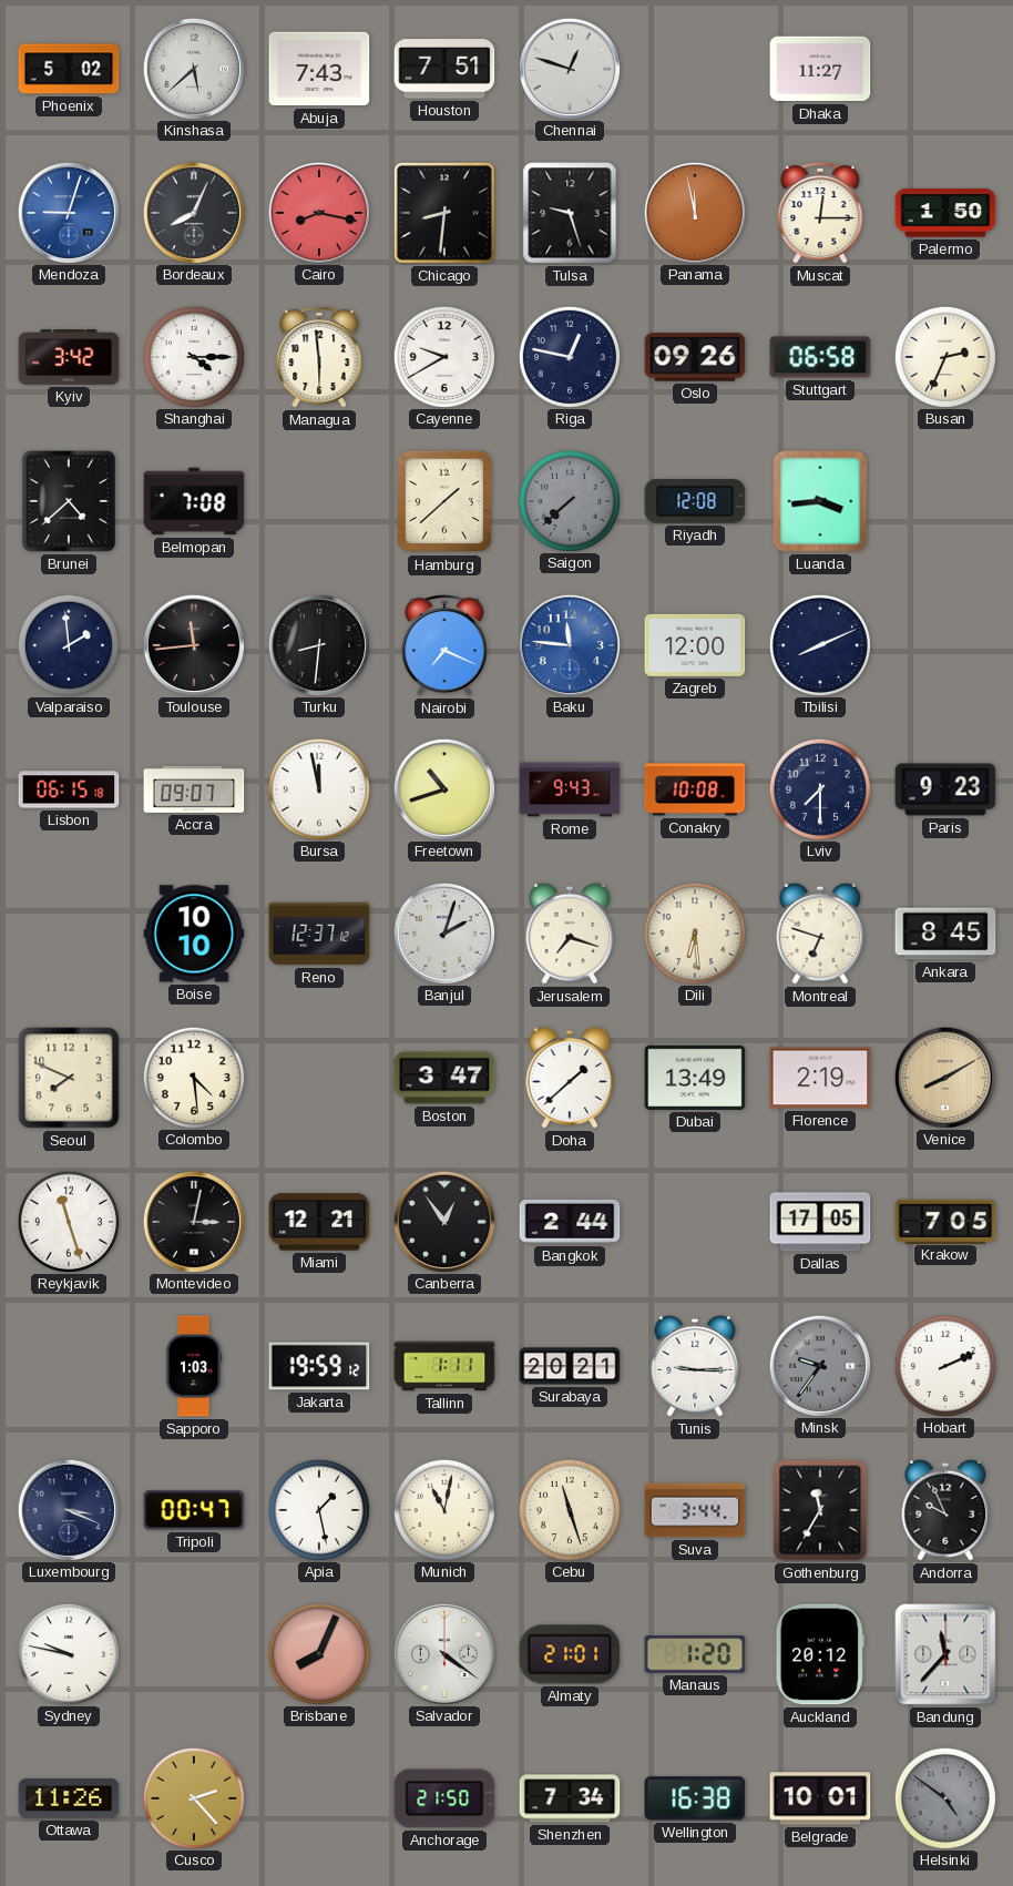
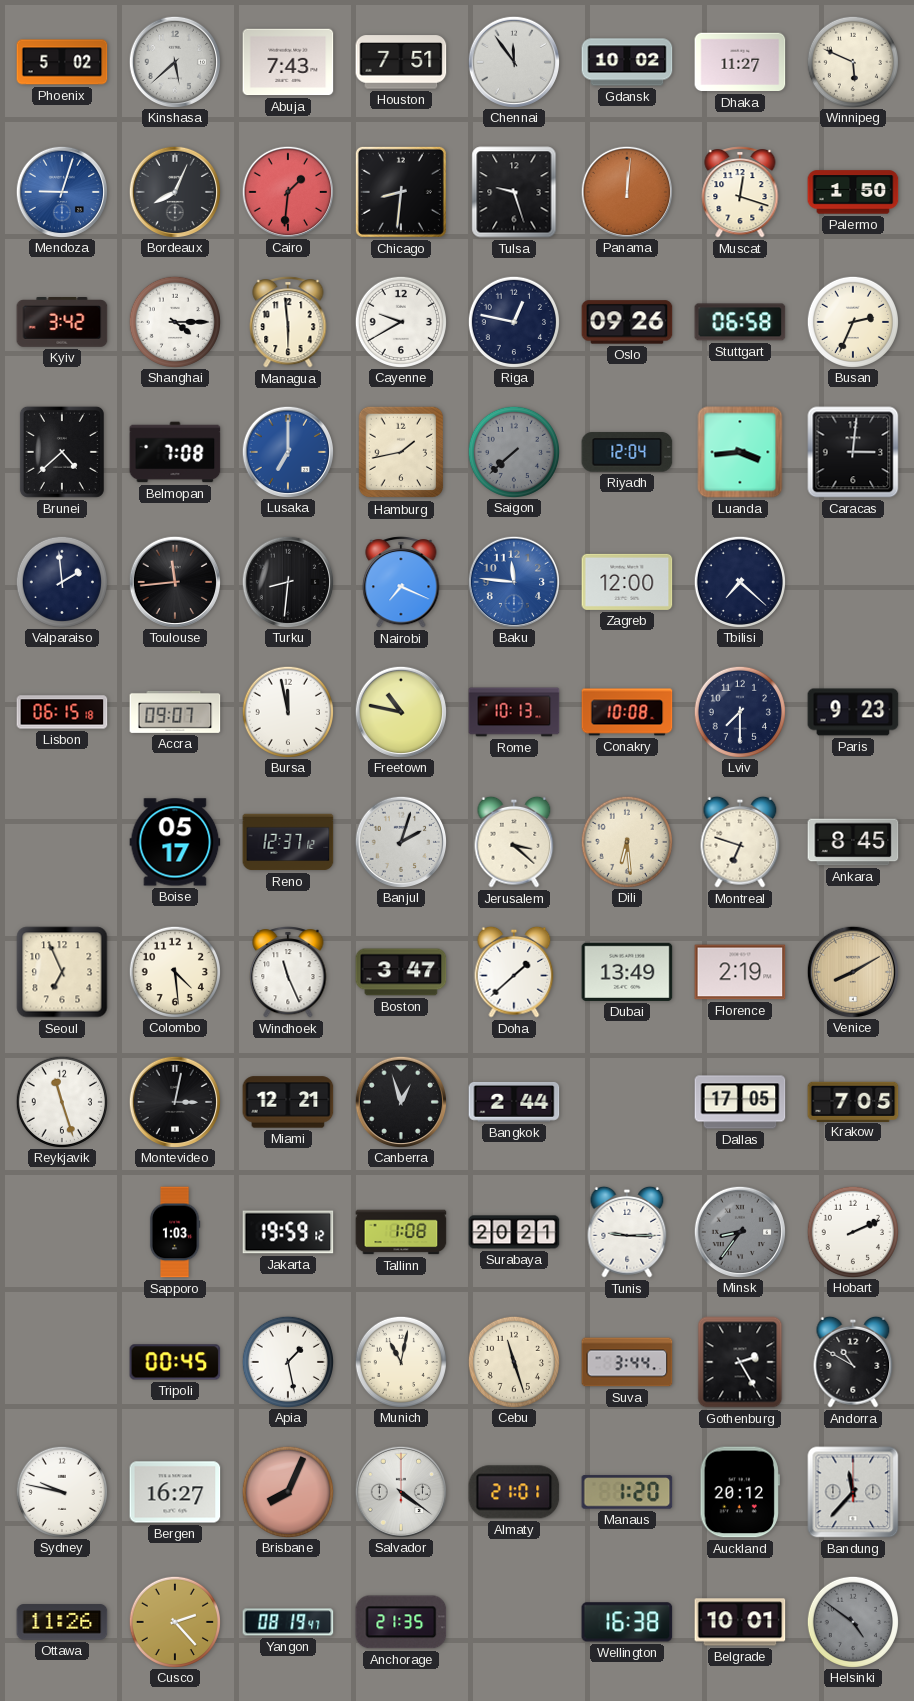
Chennai: 12:48 -> 11:54 (513, 61)
Gdansk: none -> 10:02 (627, 62)
Winnipeg: none -> 5:49 (852, 61)
Cairo: 8:17 -> 1:31 (287, 191)
Panama: 11:58 -> 12:01 (626, 191)
Muscat: 12:15 -> 12:18 (740, 193)
Lusaka: none -> 7:00 (287, 451)
Hamburg: 1:38 -> 1:43 (401, 452)
Riyadh: 12:08 -> 12:04 (627, 452)
Caracas: none -> 3:01 (853, 452)
Tbilisi: 8:11 -> 7:22 (739, 581)
Freetown: 10:42 -> 10:47 (400, 711)
Rome: 9:43 -> 10:13 (514, 712)
Boise: 10:10 -> 05:17 (175, 842)
Jerusalem: 7:18 -> 3:22 (514, 842)
Seoul: 7:49 -> 6:56 (62, 972)
Windhoek: none -> 11:26 (288, 973)
Canberra: 12:54 -> 12:57 (400, 1101)
Tallinn: 1:11 -> 1:08 (401, 1232)
Minsk: 9:36 -> 8:36 (739, 1231)
Luxembourg: 3:19 -> none (68, 1509)
Tripoli: 00:47 -> 00:45 (175, 1362)
Gothenburg: 11:35 -> 2:25 (740, 1362)
Andorra: 9:56 -> 10:50 (853, 1362)
Bergen: none -> 16:27 (175, 1492)
Yangon: none -> 08:19 (288, 1622)
Anchorage: 21:50 -> 21:35 (401, 1622)
Shenzhen: 7:34 -> none (570, 1798)
